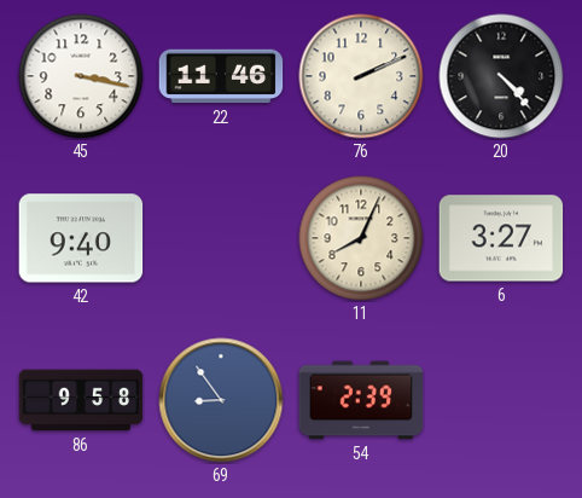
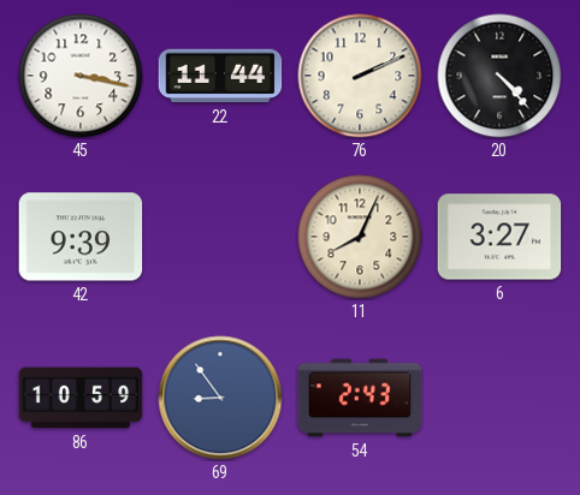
22: 11:46 -> 11:44 (220, 76)
42: 9:40 -> 9:39 (81, 237)
86: 9:58 -> 10:59 (81, 398)
54: 2:39 -> 2:43 (360, 398)
